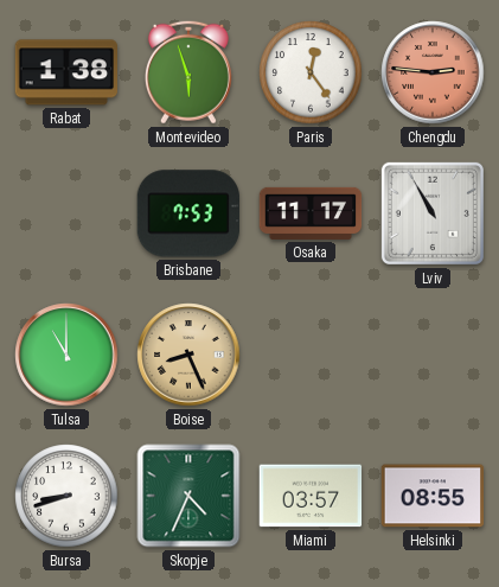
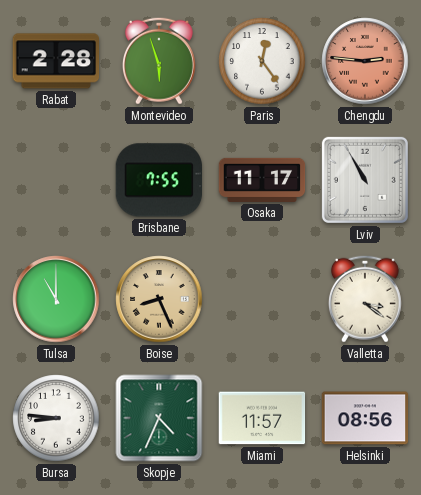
Rabat: 1:38 -> 2:28 (55, 61)
Brisbane: 7:53 -> 7:55 (159, 180)
Valletta: none -> 3:21 (365, 299)
Bursa: 8:42 -> 8:46 (56, 418)
Miami: 03:57 -> 11:57 (262, 418)
Helsinki: 08:55 -> 08:56 (365, 418)
